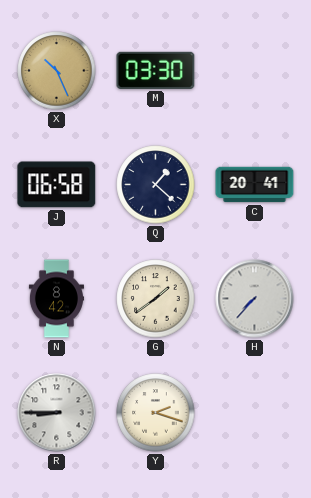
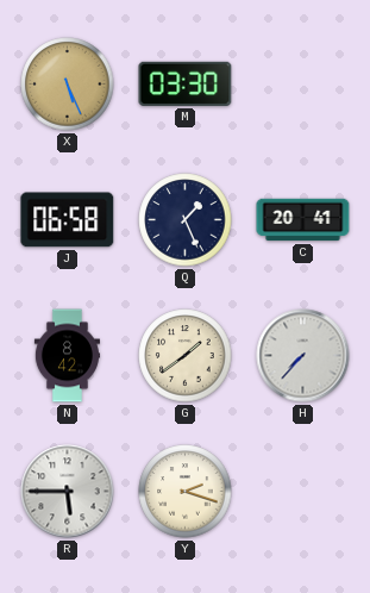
X: 10:26 -> 5:26 (68, 85)
Q: 1:22 -> 1:26 (186, 220)
R: 8:45 -> 5:45 (68, 492)
